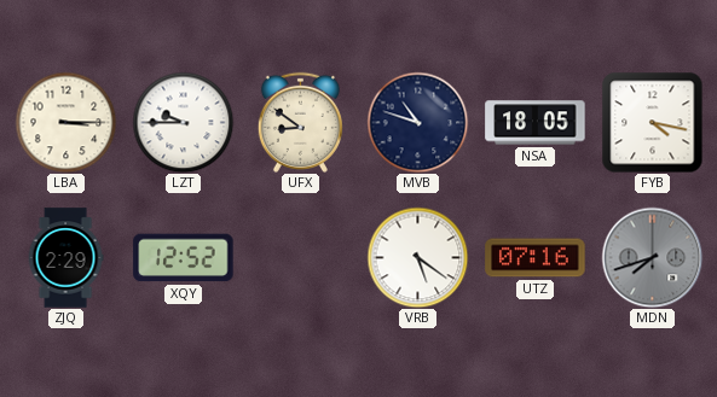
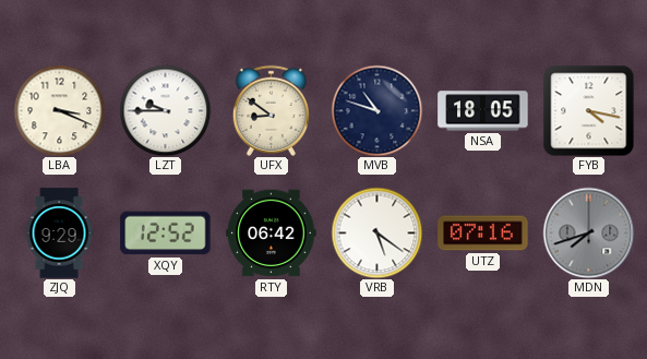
LBA: 3:15 -> 3:19 (59, 110)
ZJQ: 2:29 -> 9:29 (59, 234)
RTY: none -> 06:42 (272, 234)
